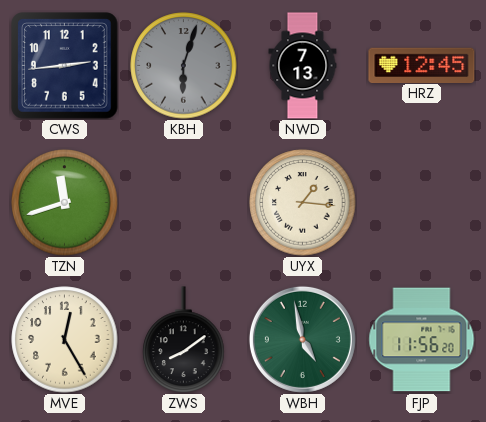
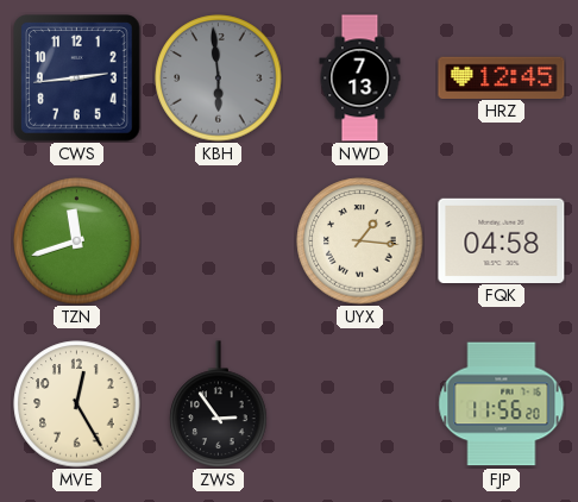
KBH: 6:03 -> 5:59 (219, 79)
FQK: none -> 04:58 (502, 240)
ZWS: 8:09 -> 2:54 (219, 404)
WBH: 4:58 -> none (302, 339)
